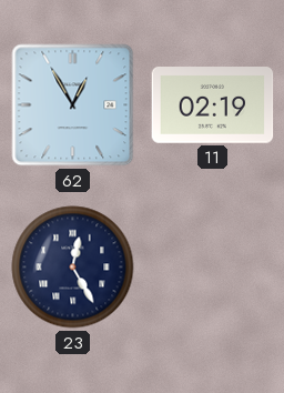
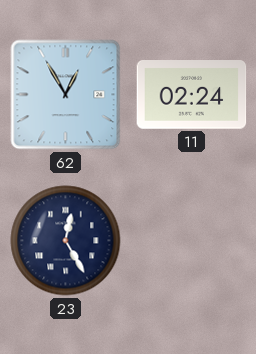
11: 02:19 -> 02:24 (192, 95)
